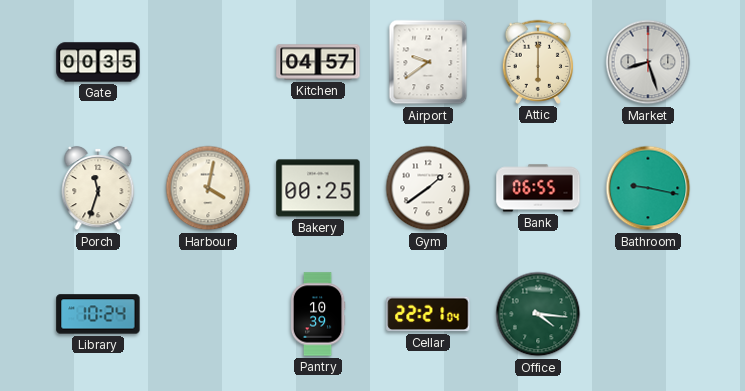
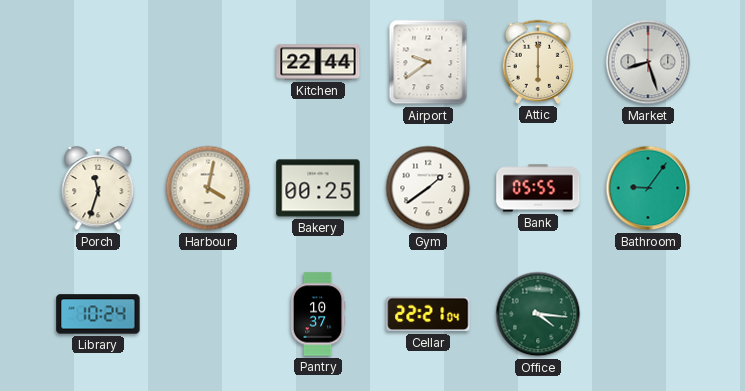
Gate: 00:35 -> none (98, 62)
Kitchen: 04:57 -> 22:44 (318, 62)
Bank: 06:55 -> 05:55 (538, 188)
Bathroom: 9:17 -> 9:06 (648, 188)
Pantry: 10:39 -> 10:37 (318, 314)
